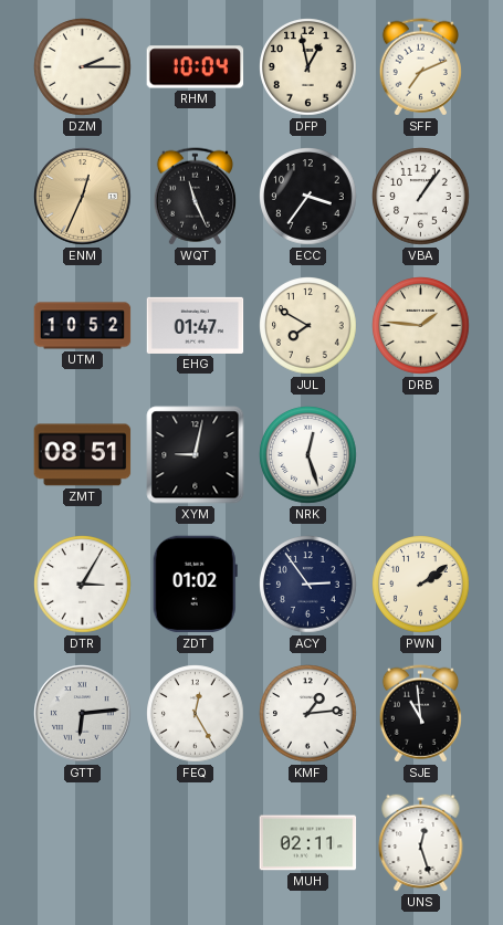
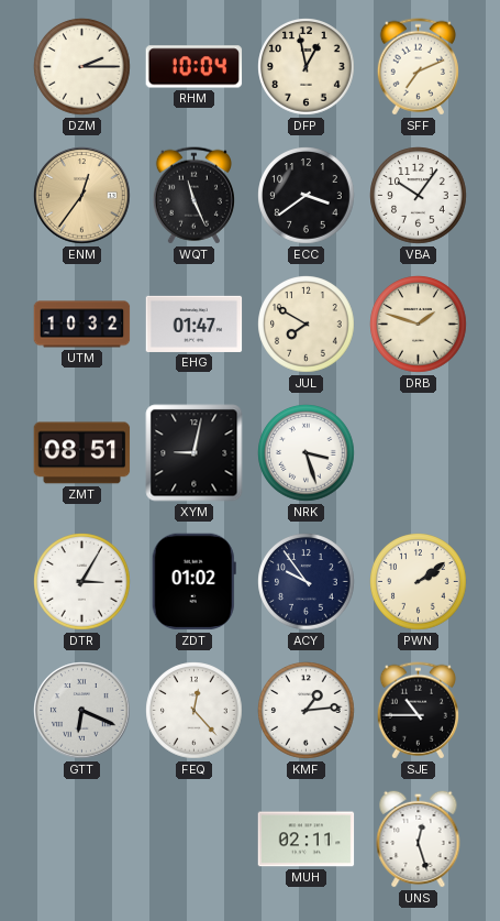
ENM: 12:34 -> 12:36 (82, 196)
ECC: 3:36 -> 3:39 (307, 196)
VBA: 1:06 -> 10:06 (419, 196)
UTM: 10:52 -> 10:32 (82, 325)
DRB: 1:46 -> 1:48 (419, 325)
NRK: 12:27 -> 3:27 (307, 453)
ACY: 2:54 -> 9:54 (307, 582)
GTT: 6:14 -> 6:19 (82, 711)
FEQ: 12:25 -> 12:23 (195, 711)
SJE: 10:59 -> 10:45 (418, 711)
